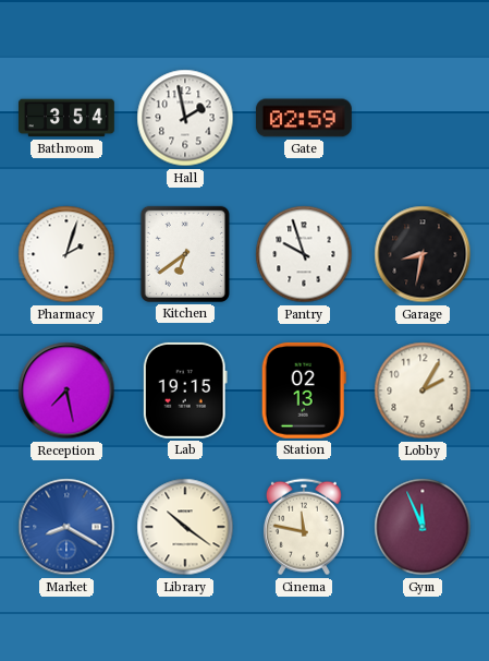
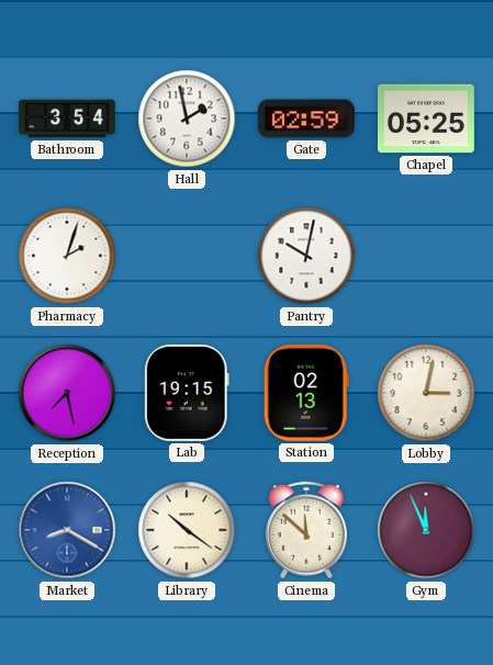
Chapel: none -> 05:25 (426, 119)
Kitchen: 6:39 -> none (185, 254)
Pantry: 9:57 -> 10:02 (306, 256)
Garage: 8:32 -> none (423, 254)
Lobby: 2:05 -> 3:02 (426, 393)
Cinema: 11:47 -> 11:52 (306, 530)
